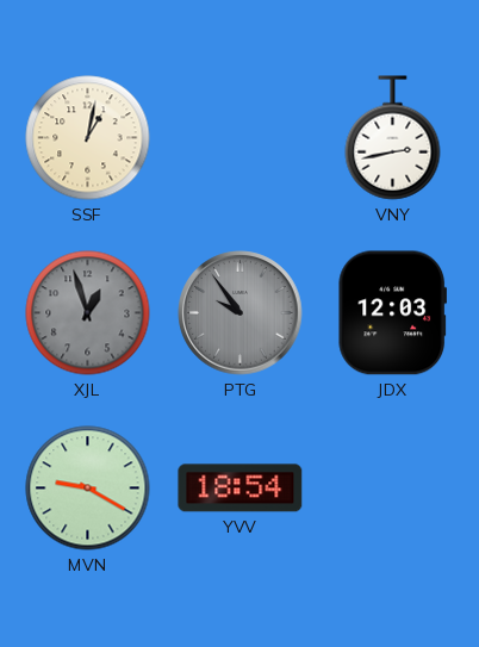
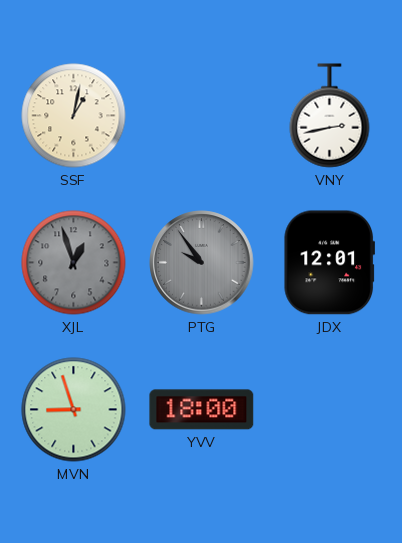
JDX: 12:03 -> 12:01 (329, 263)
MVN: 9:20 -> 8:57 (74, 410)
YVV: 18:54 -> 18:00 (202, 410)
